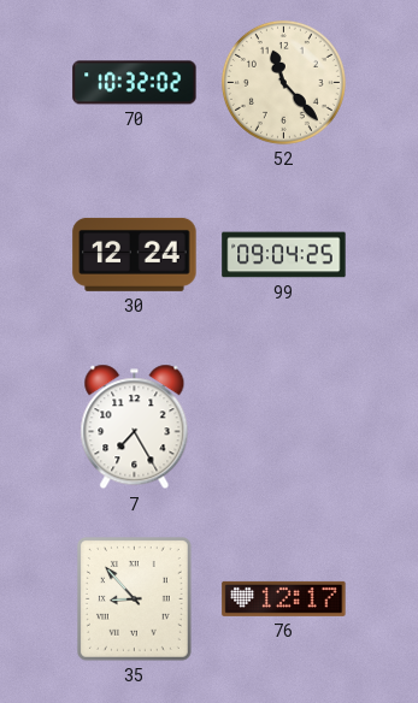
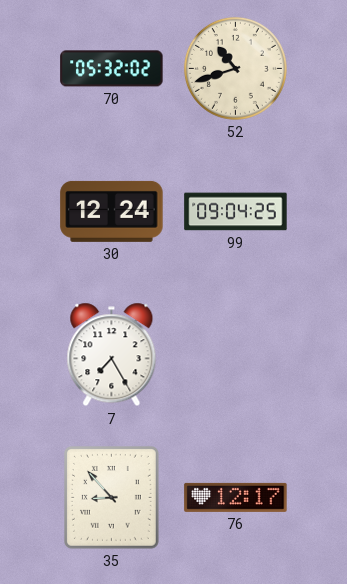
70: 10:32 -> 05:32 (112, 69)
52: 11:23 -> 10:42 (235, 68)
